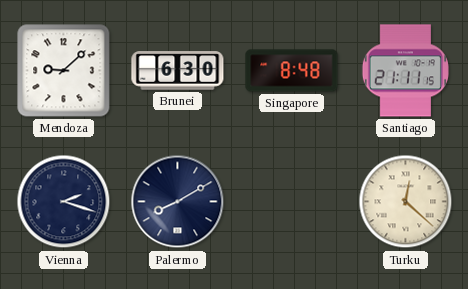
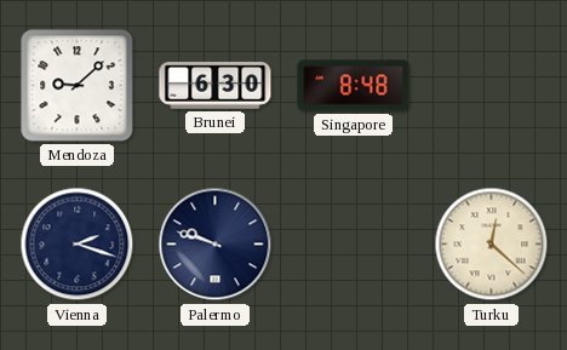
Santiago: 21:11 -> none (405, 71)
Palermo: 8:10 -> 9:48 (216, 245)
